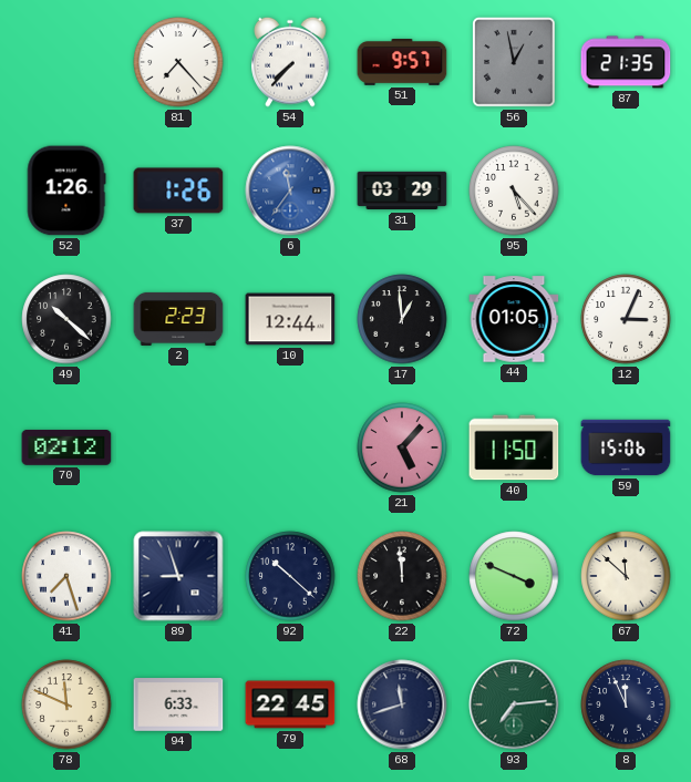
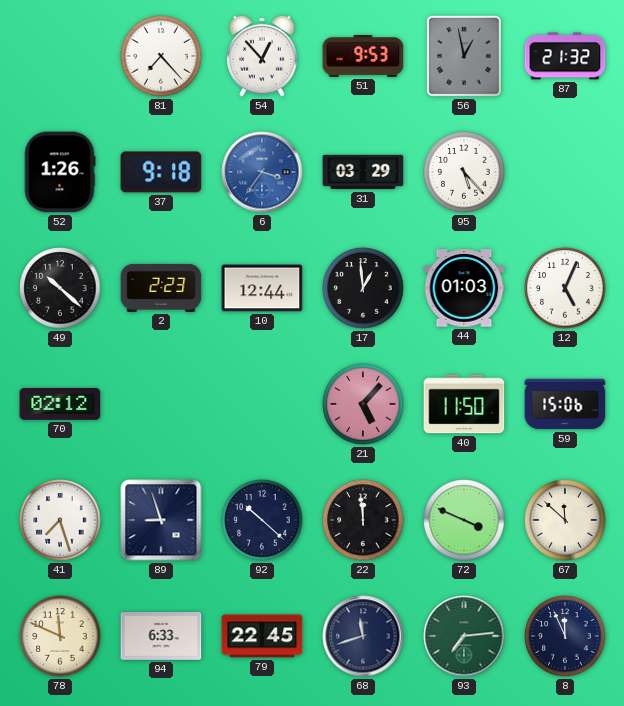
54: 7:37 -> 12:53 (262, 56)
51: 9:57 -> 9:53 (363, 57)
87: 21:35 -> 21:32 (565, 56)
37: 1:26 -> 9:18 (161, 172)
6: 11:36 -> 3:36 (262, 172)
44: 01:05 -> 01:03 (464, 288)
12: 3:04 -> 5:04 (565, 288)
